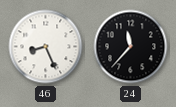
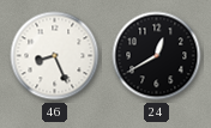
24: 11:37 -> 12:40 (157, 56)
